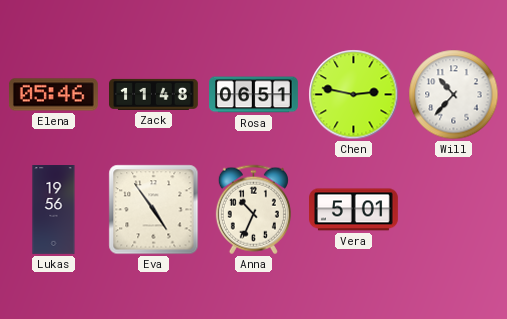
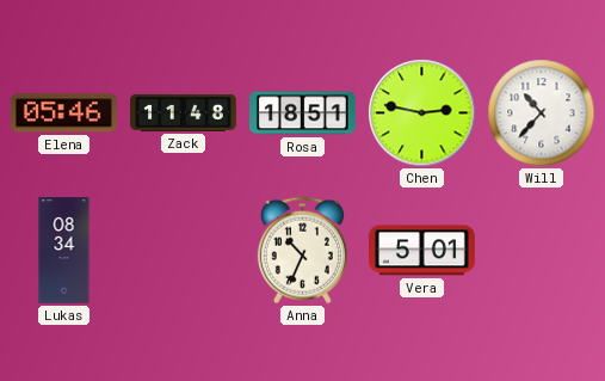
Rosa: 06:51 -> 18:51 (303, 113)
Lukas: 19:56 -> 08:34 (64, 251)
Eva: 4:54 -> none (154, 210)
